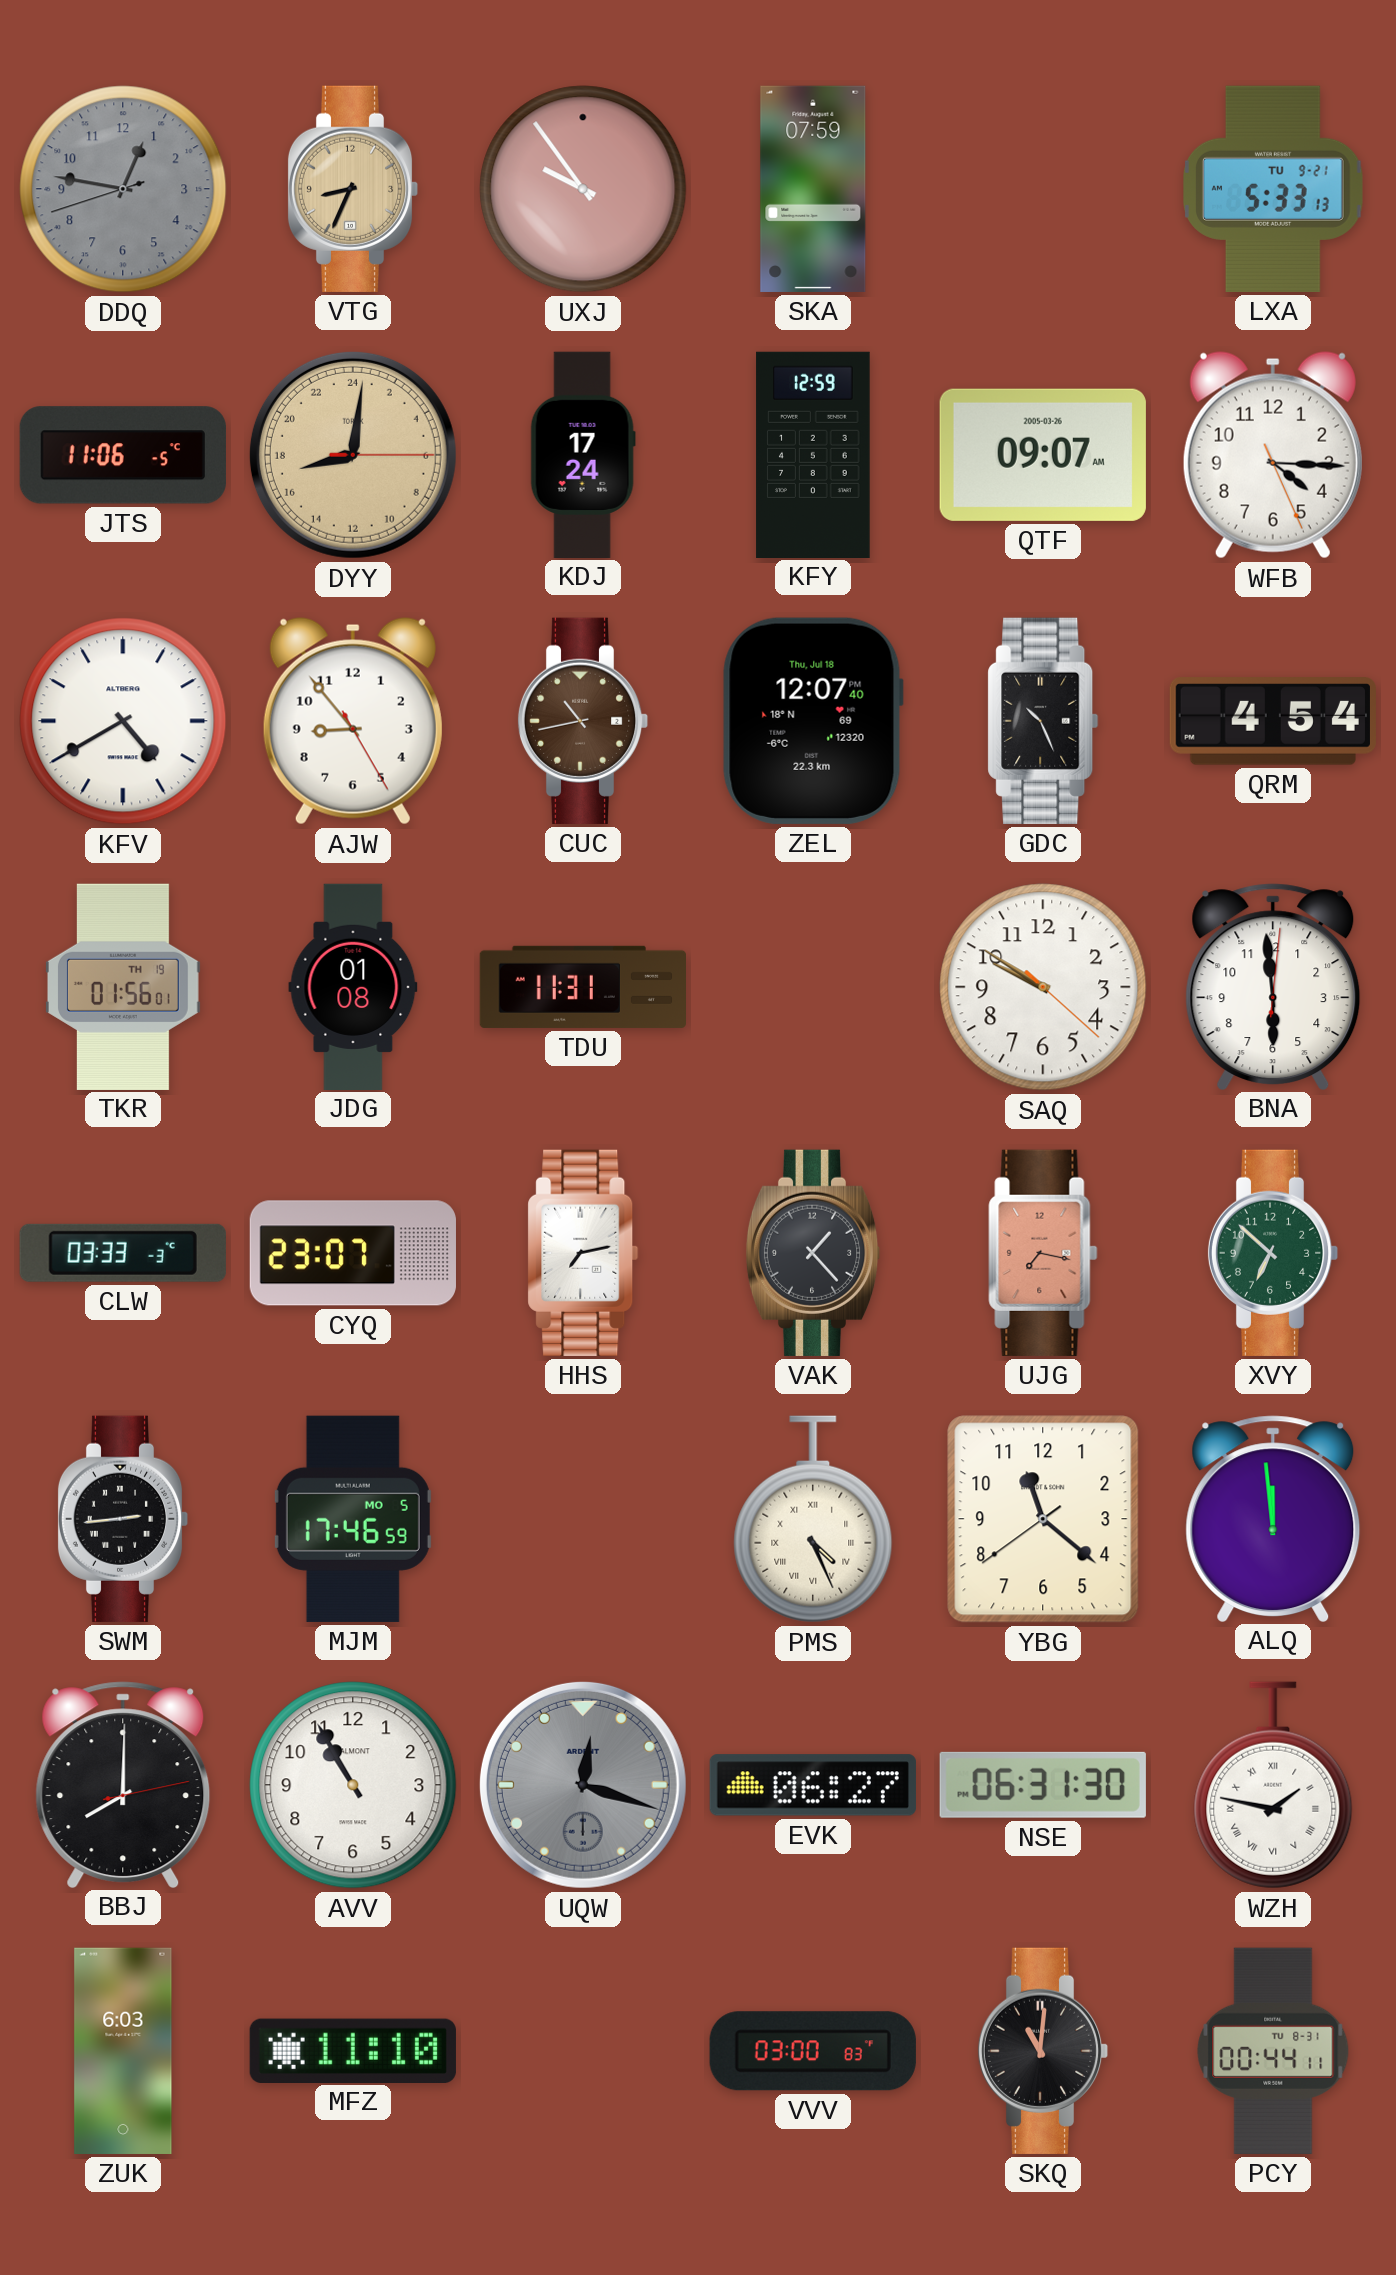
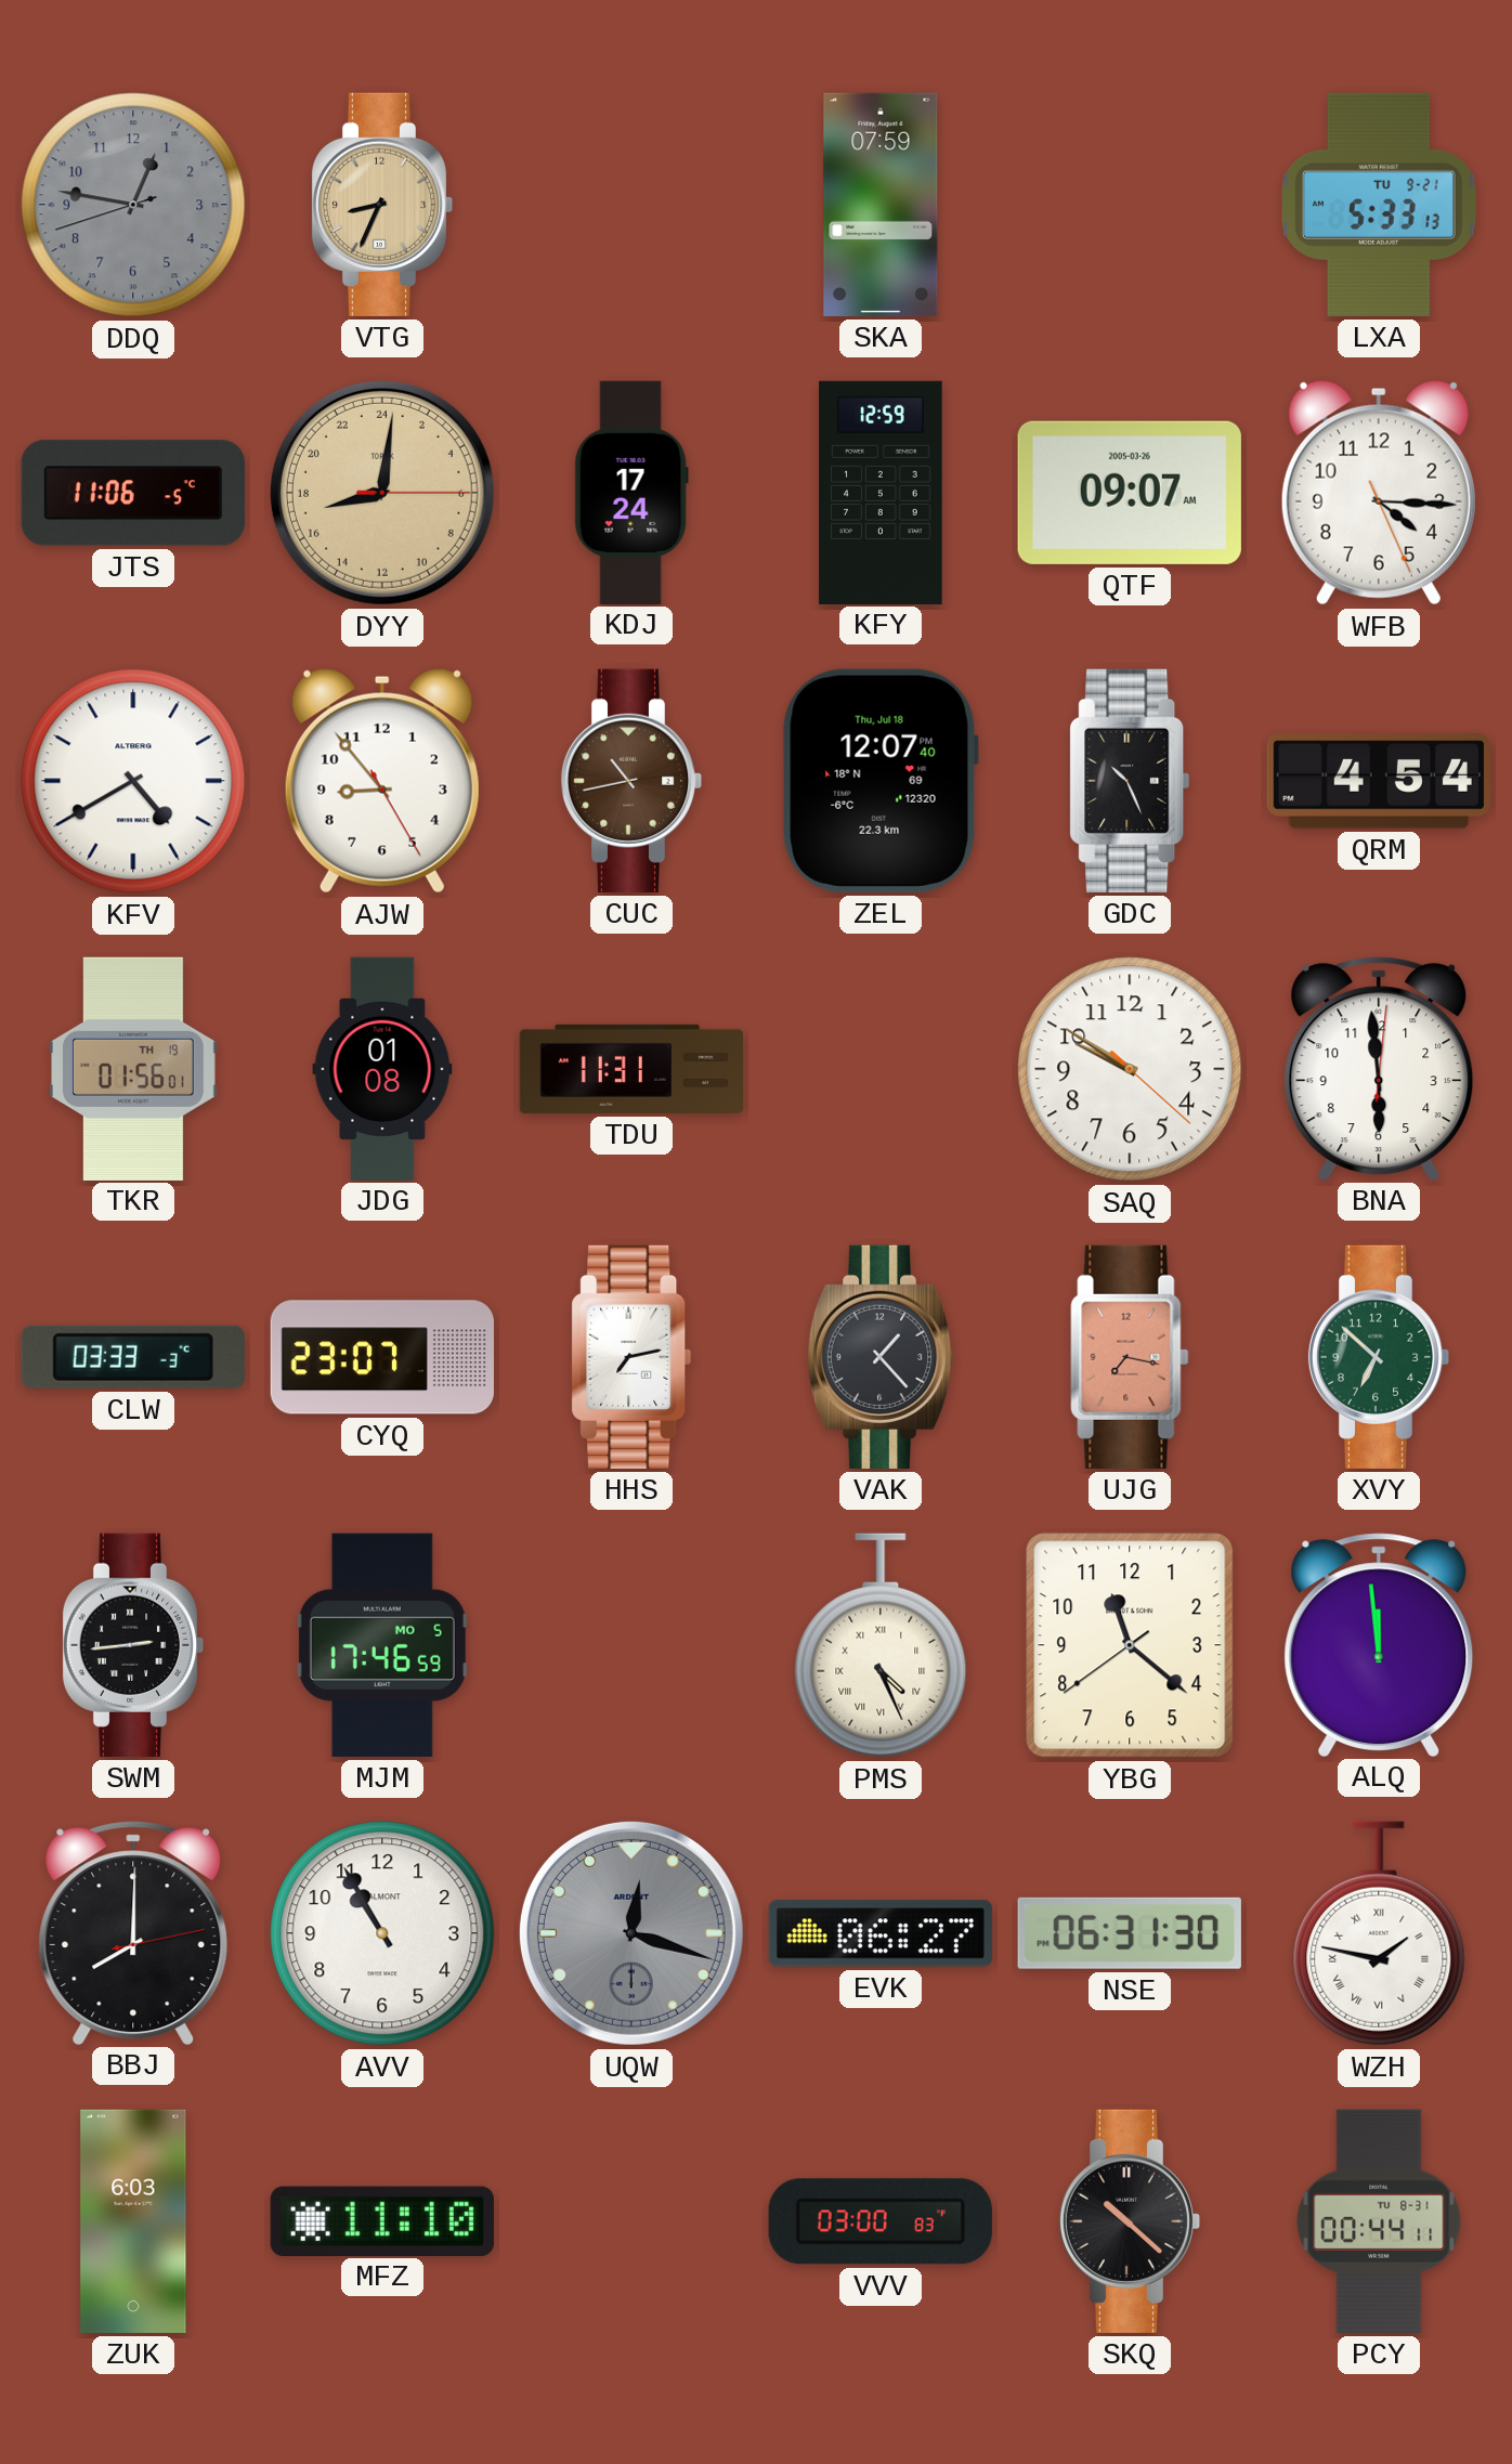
UXJ: 9:54 -> none (583, 189)
SKQ: 11:01 -> 10:22 (1130, 2221)
